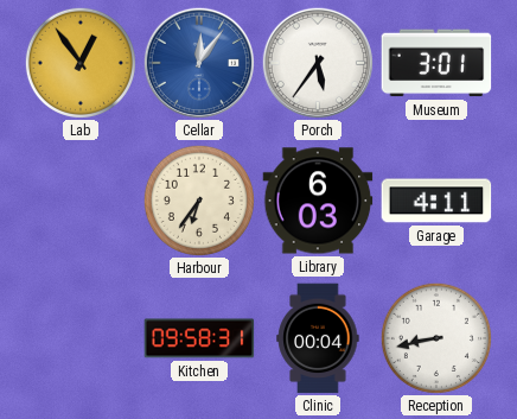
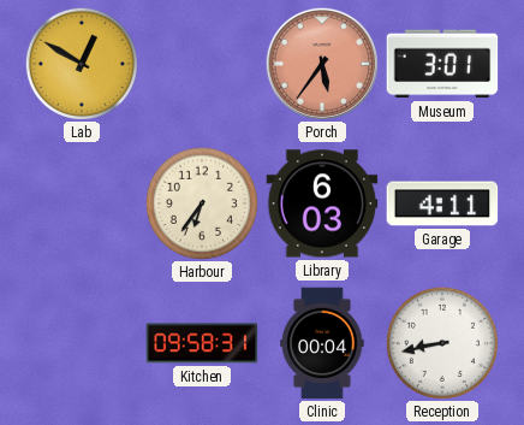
Lab: 12:54 -> 12:50 (82, 64)
Cellar: 12:06 -> none (198, 62)
Porch dial: white -> salmon (321, 63)
